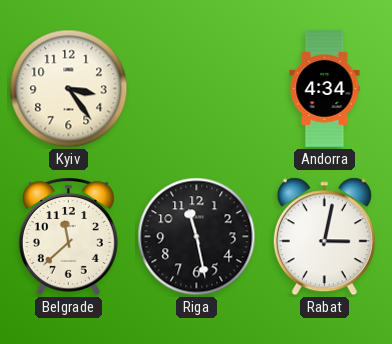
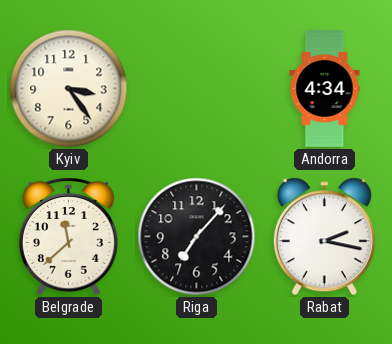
Riga: 11:28 -> 7:07 (197, 237)
Rabat: 3:02 -> 2:17 (324, 237)
